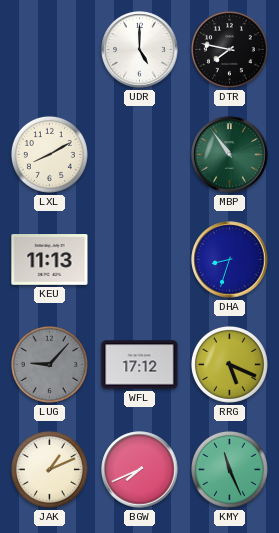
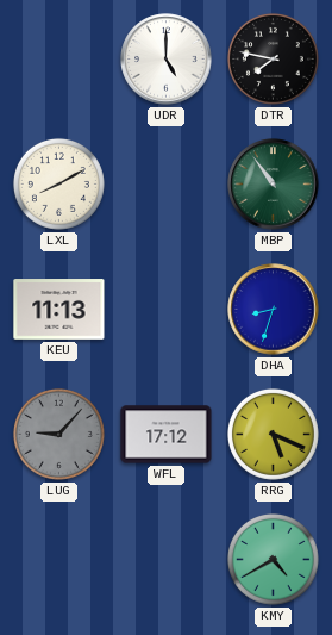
JAK: 1:11 -> none (49, 469)
BGW: 7:41 -> none (140, 470)
KMY: 11:26 -> 4:40 (273, 559)
